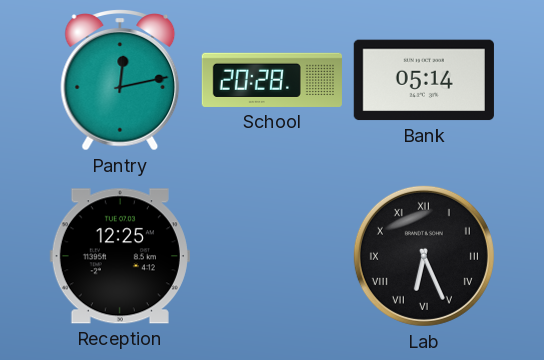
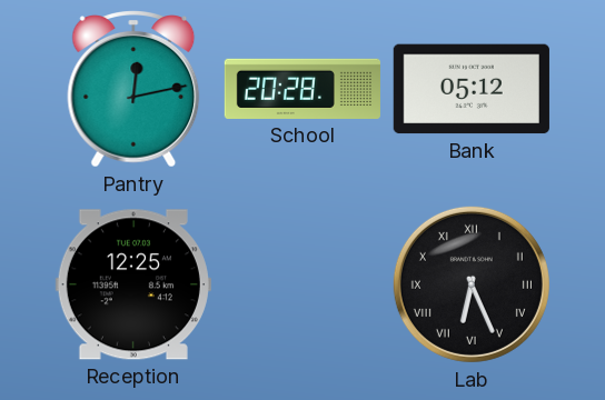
Bank: 05:14 -> 05:12 (472, 89)
